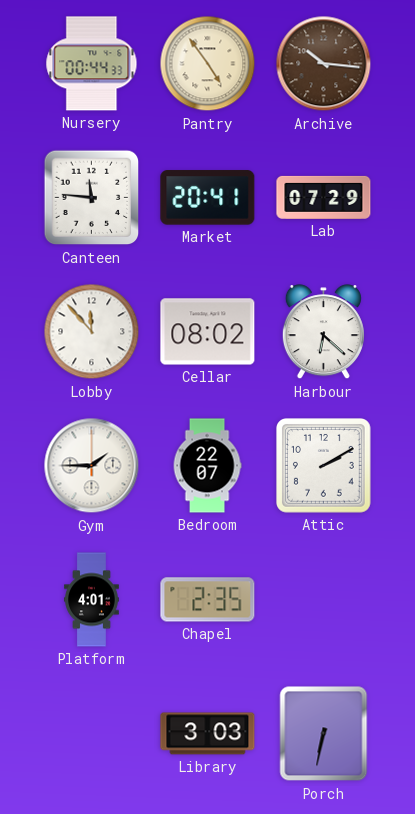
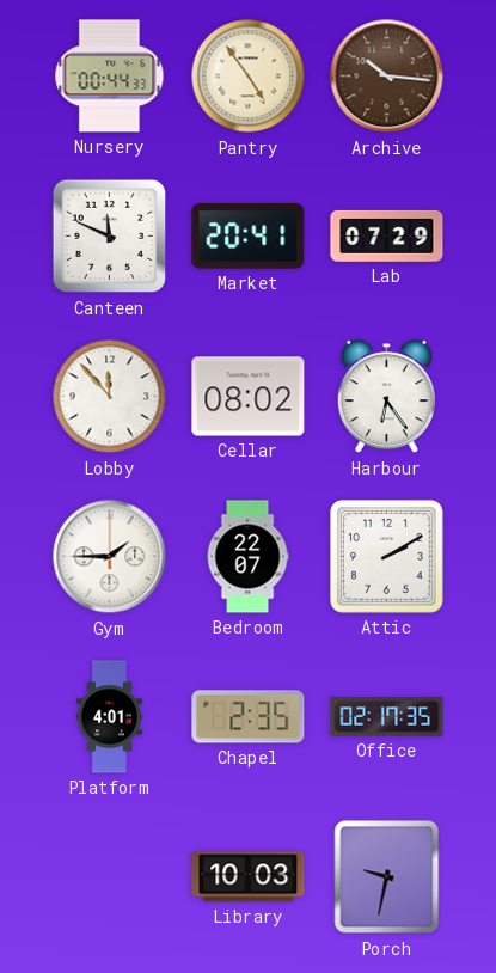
Canteen: 11:46 -> 11:49 (110, 237)
Harbour: 6:22 -> 6:24 (386, 397)
Office: none -> 02:17 (387, 717)
Library: 3:03 -> 10:03 (249, 877)
Porch: 6:32 -> 9:32 (387, 877)
